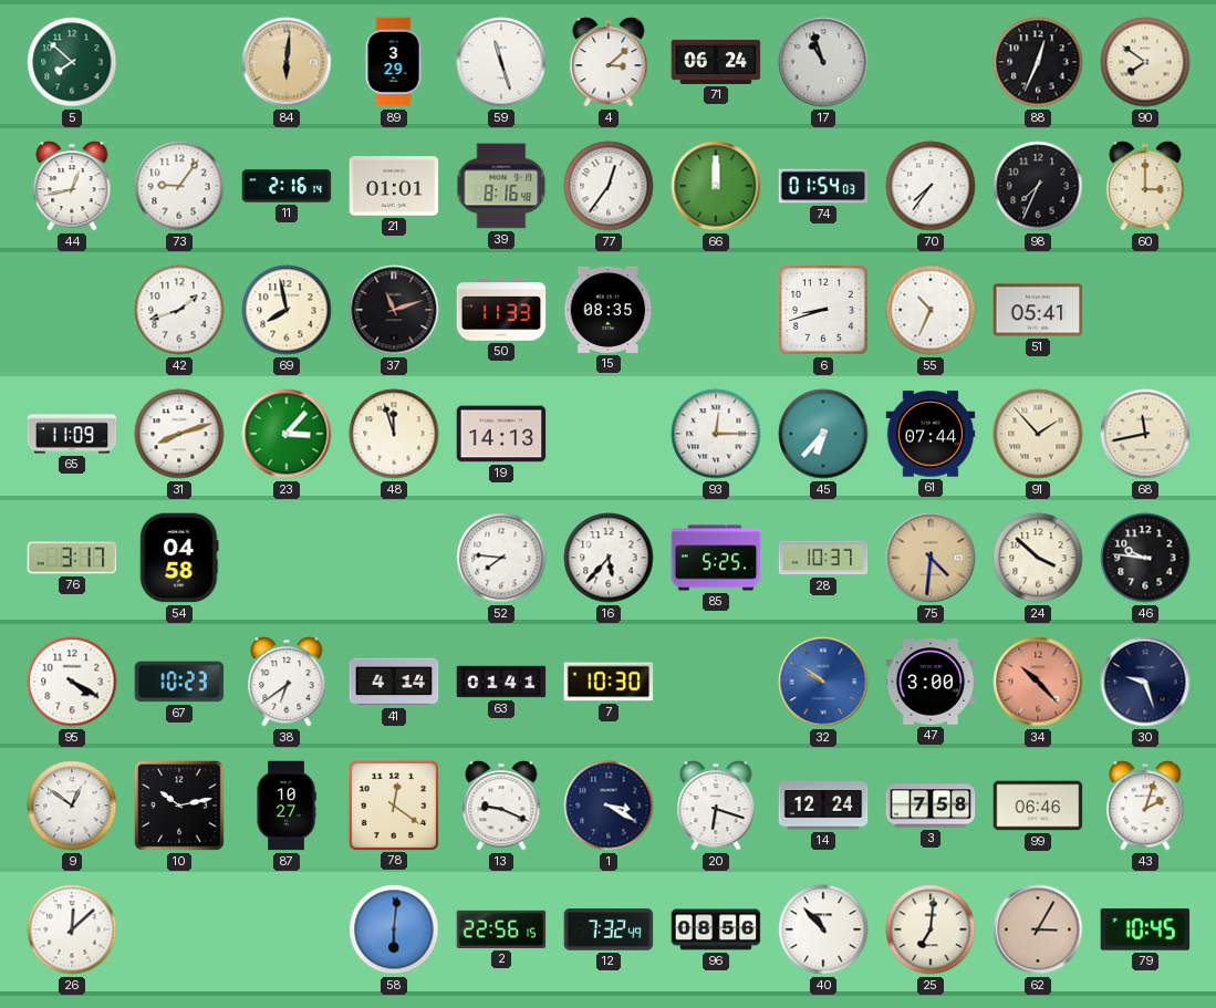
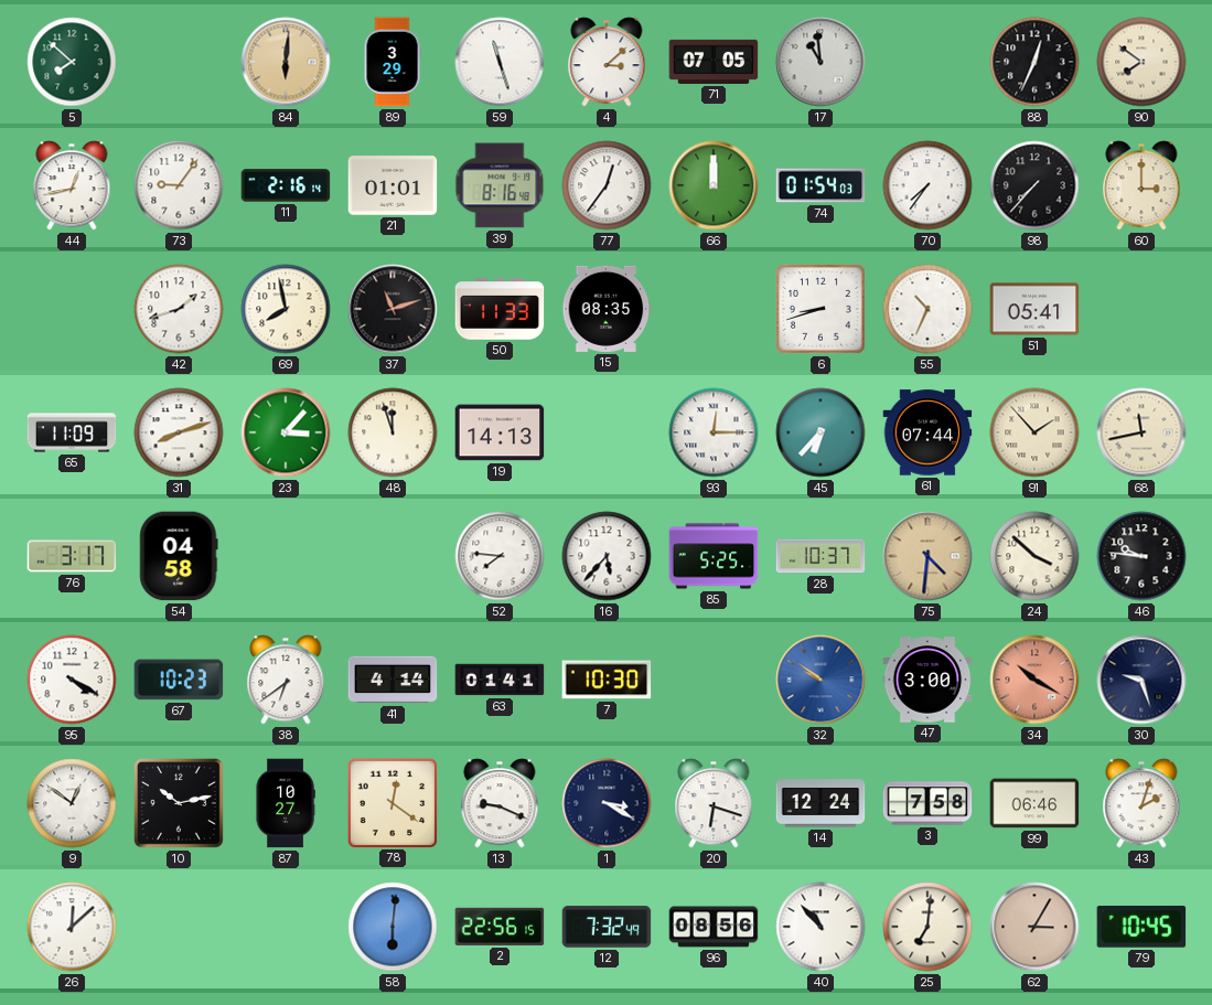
71: 06:24 -> 07:05 (714, 62)
17: 10:57 -> 10:59 (820, 62)
98: 7:34 -> 7:37 (1034, 185)
34: 10:23 -> 10:20 (1034, 680)
